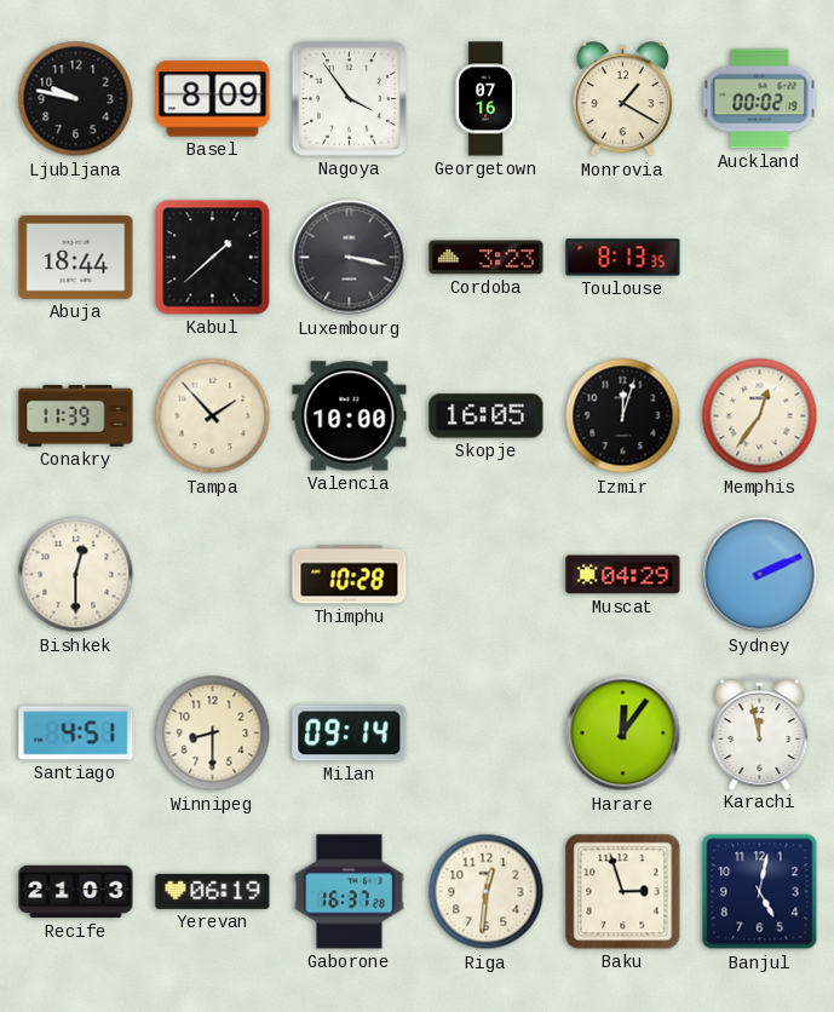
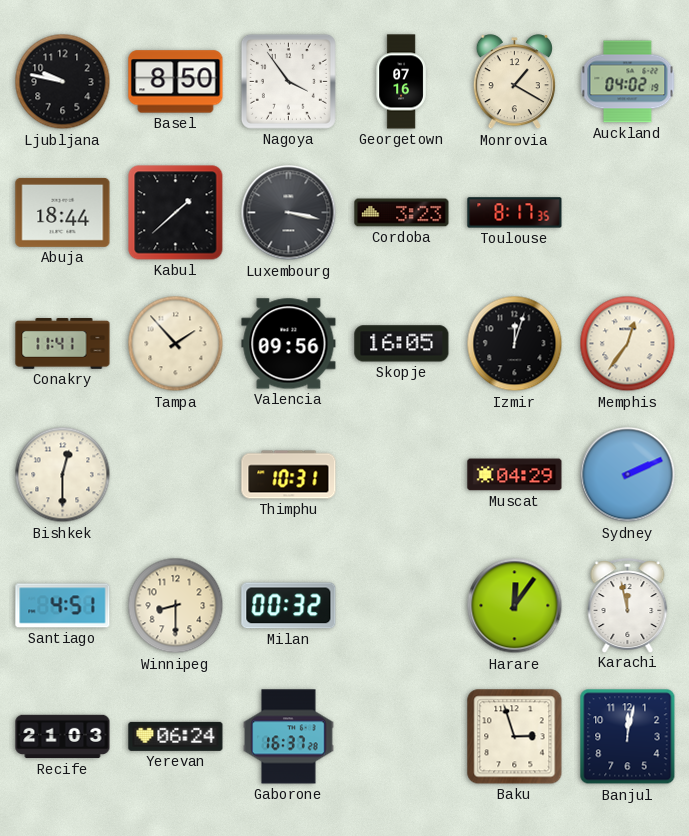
Basel: 8:09 -> 8:50 (176, 82)
Auckland: 00:02 -> 04:02 (628, 82)
Toulouse: 8:13 -> 8:17 (515, 213)
Conakry: 11:39 -> 11:41 (63, 344)
Valencia: 10:00 -> 09:56 (289, 344)
Thimphu: 10:28 -> 10:31 (289, 475)
Milan: 09:14 -> 00:32 (289, 606)
Yerevan: 06:19 -> 06:24 (176, 736)
Riga: 12:31 -> none (487, 892)
Banjul: 5:02 -> 12:02 (628, 737)
